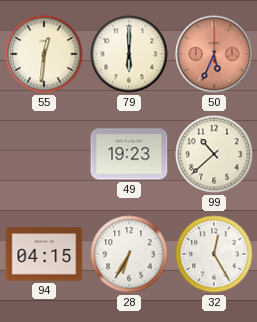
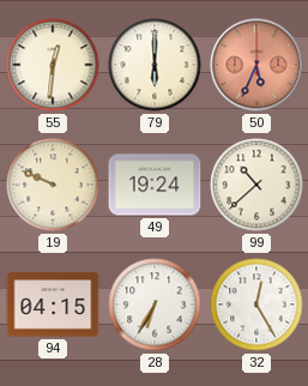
19: none -> 9:49 (53, 185)
49: 19:23 -> 19:24 (155, 185)
